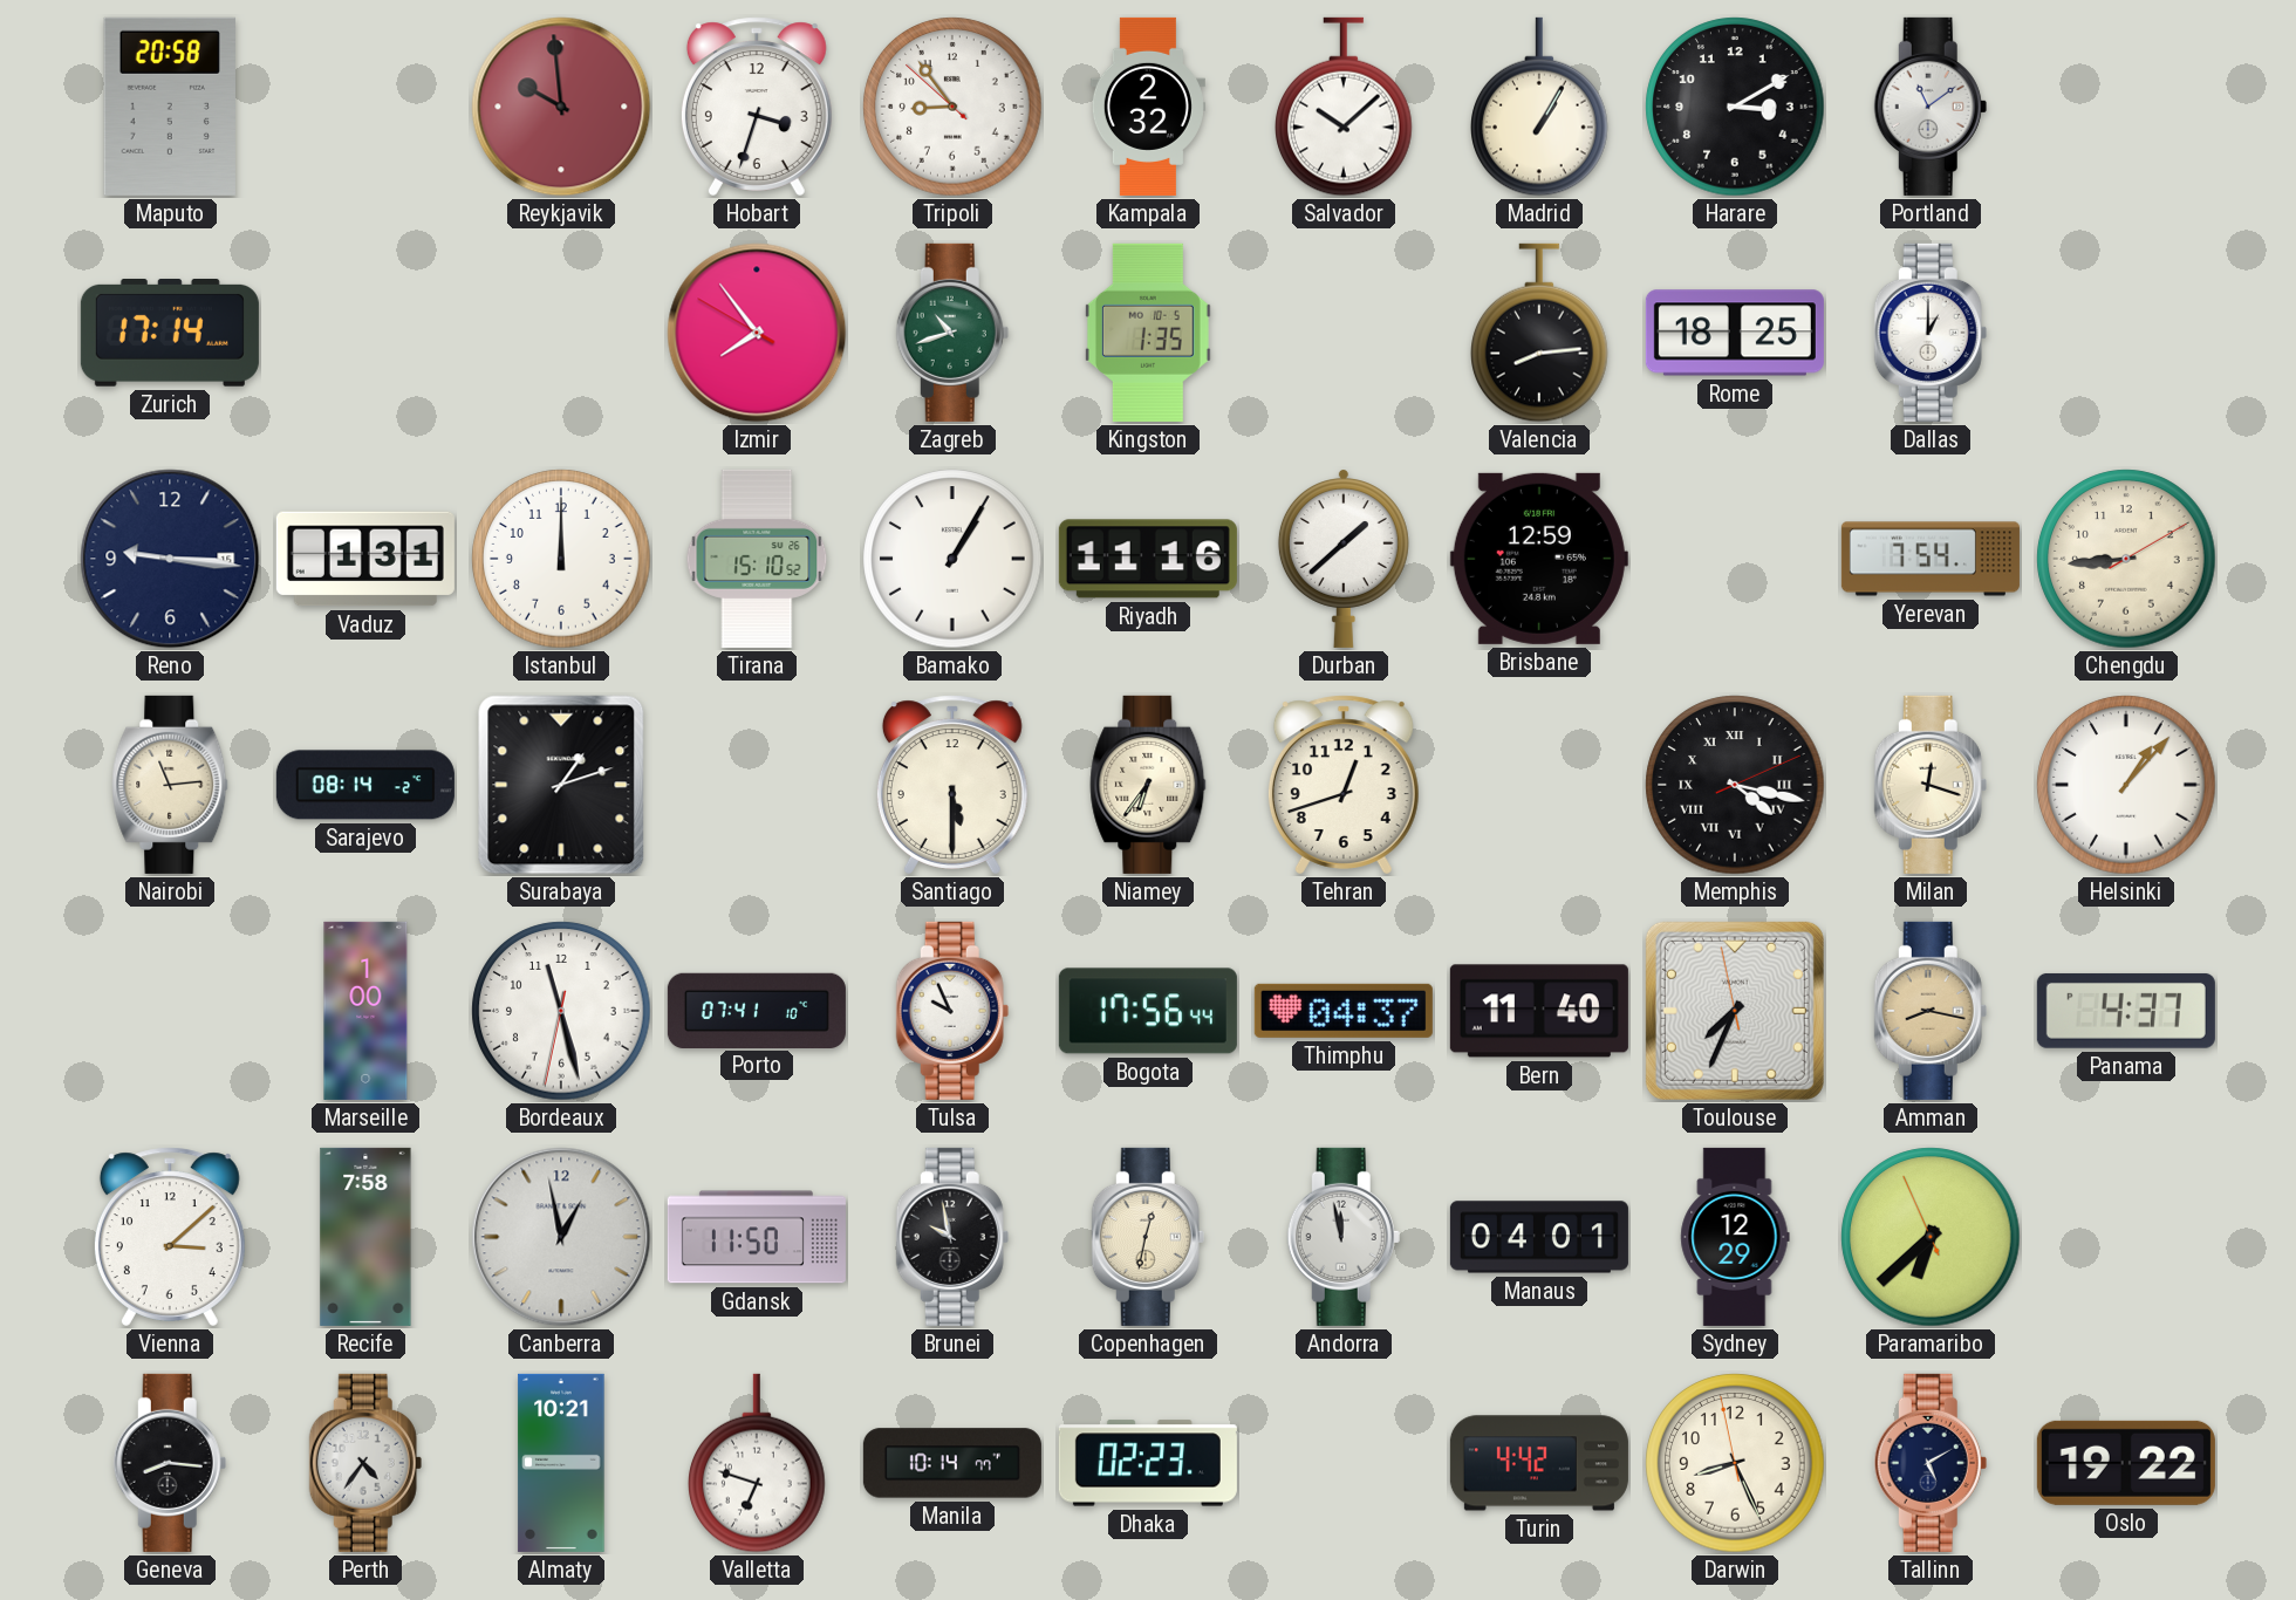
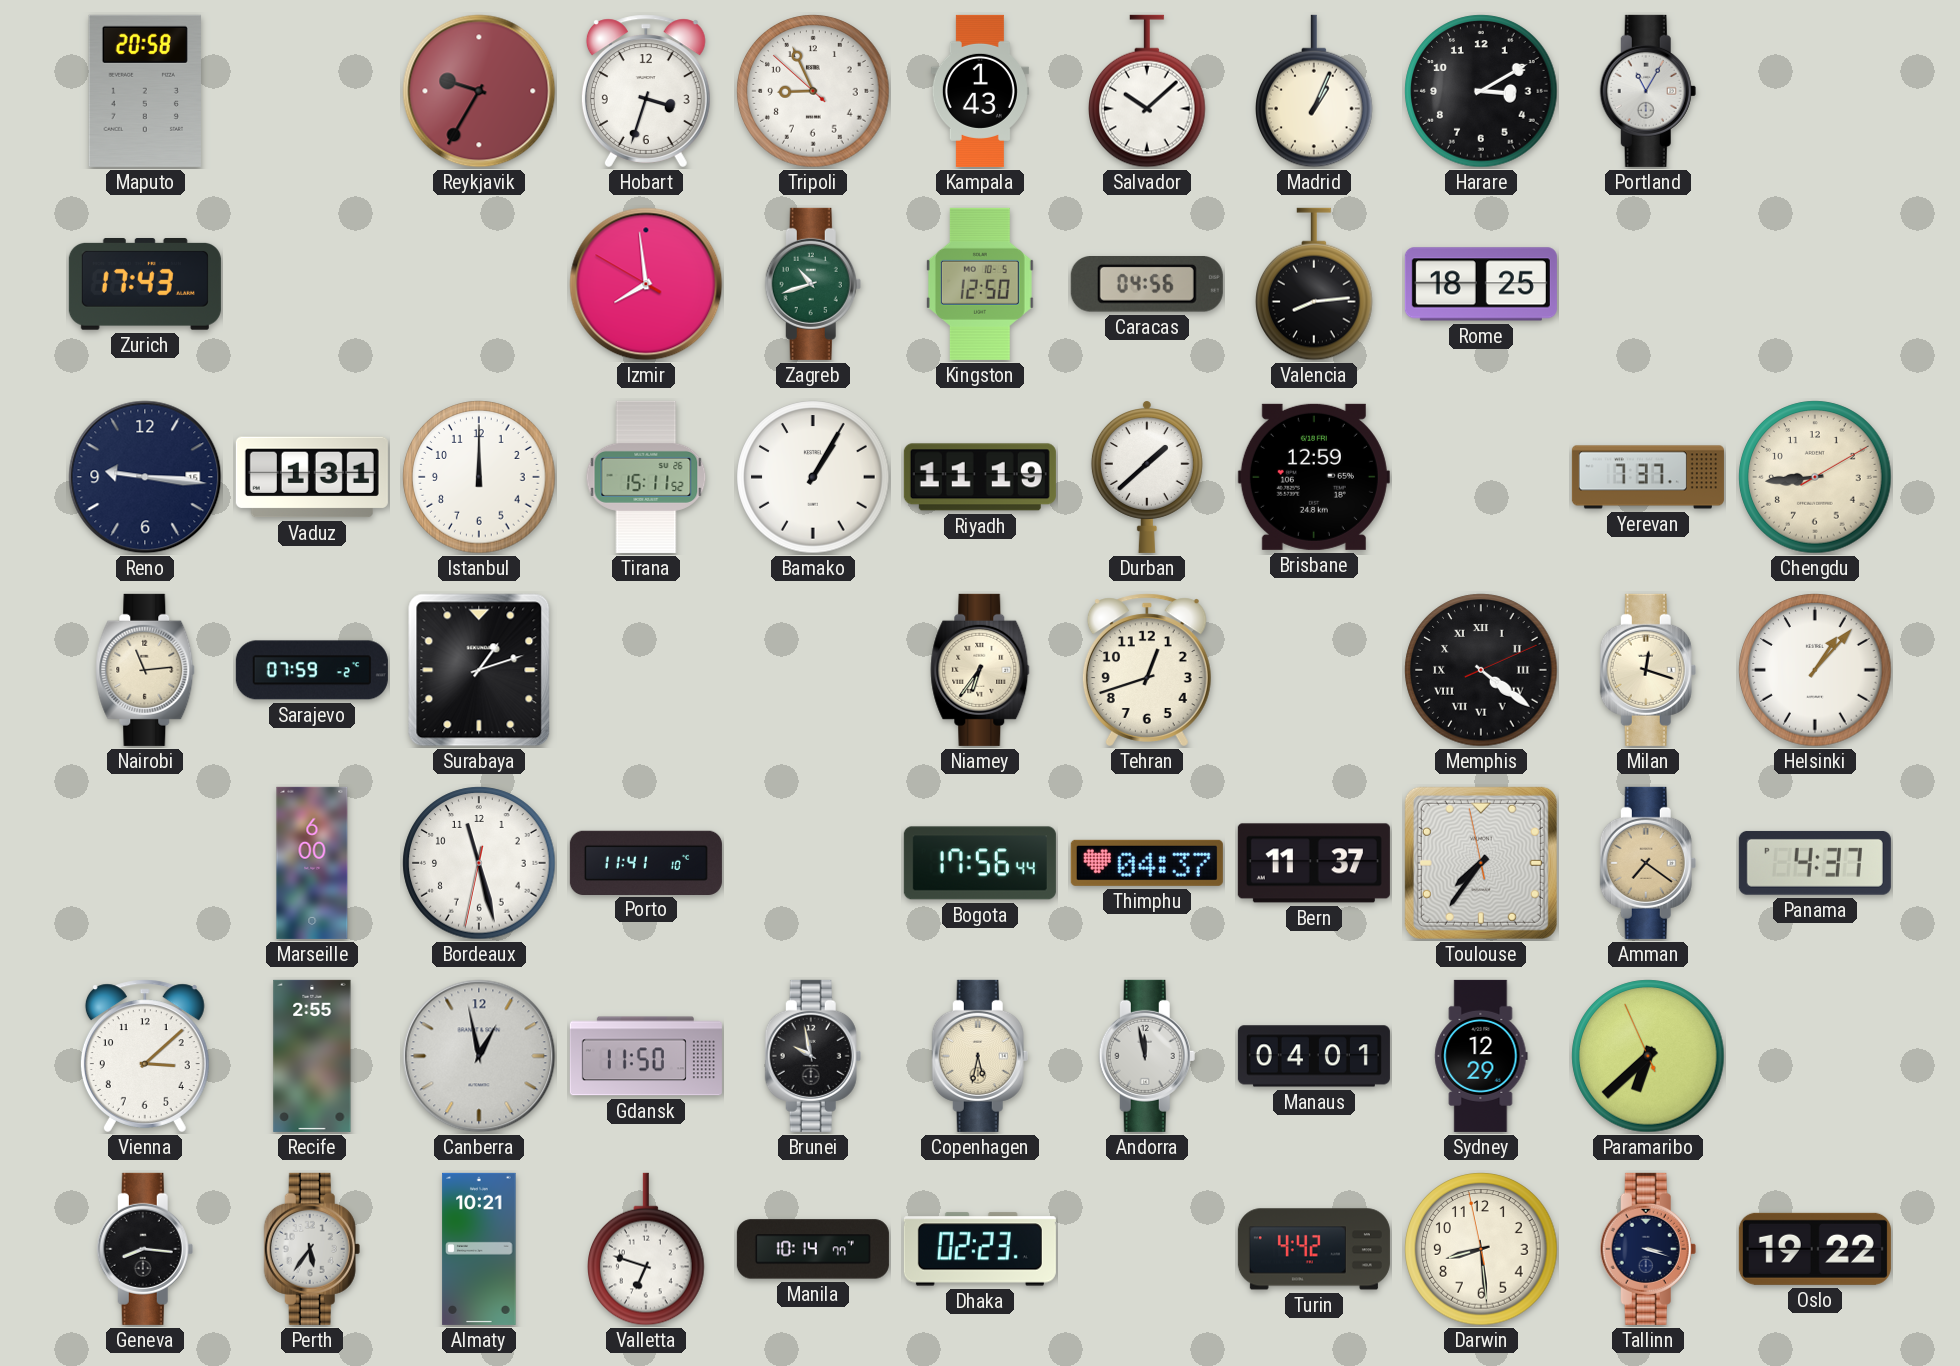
Reykjavik: 9:59 -> 9:35 (479, 91)
Tripoli: 8:53 -> 8:55 (813, 91)
Kampala: 2:32 -> 1:43 (980, 91)
Madrid: 1:05 -> 1:04 (1314, 91)
Portland: 11:09 -> 11:05 (1648, 91)
Zurich: 17:14 -> 17:43 (145, 285)
Izmir: 7:53 -> 7:58 (646, 284)
Kingston: 1:35 -> 12:50 (980, 284)
Caracas: none -> 04:56 (1147, 285)
Dallas: 1:00 -> none (1931, 333)
Tirana: 15:10 -> 15:11 (646, 477)
Riyadh: 11:16 -> 11:19 (980, 477)
Yerevan: 7:54 -> 7:37 (1648, 477)
Sarajevo: 08:14 -> 07:59 (312, 670)
Santiago: 5:30 -> none (952, 785)
Memphis: 4:17 -> 4:21 (1481, 670)
Marseille: 1:00 -> 6:00 (312, 863)
Porto: 07:41 -> 11:41 (646, 862)
Tulsa: 9:56 -> none (952, 1011)
Bern: 11:40 -> 11:37 (1314, 863)
Toulouse: 7:33 -> 7:35 (1481, 863)
Amman: 8:17 -> 7:21 (1648, 863)
Recife: 7:58 -> 2:55 (312, 1056)
Copenhagen: 12:32 -> 5:32 (980, 1056)
Perth: 4:36 -> 5:36 (312, 1249)
Darwin: 8:25 -> 8:28 (1481, 1249)
Tallinn: 5:10 -> 3:18 (1648, 1249)
